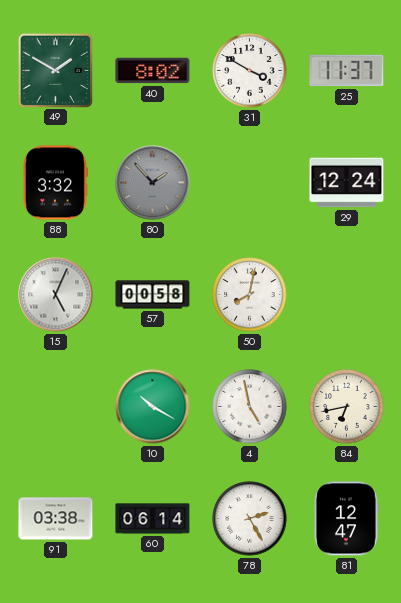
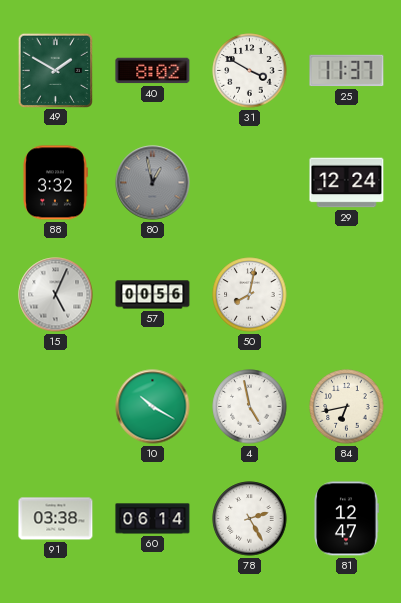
80: 1:53 -> 12:58 (153, 183)
57: 00:58 -> 00:56 (153, 295)
